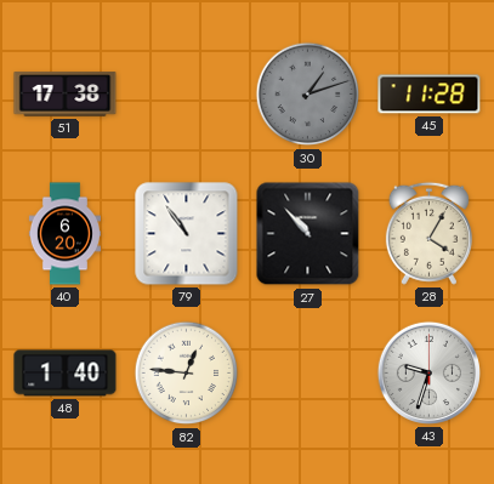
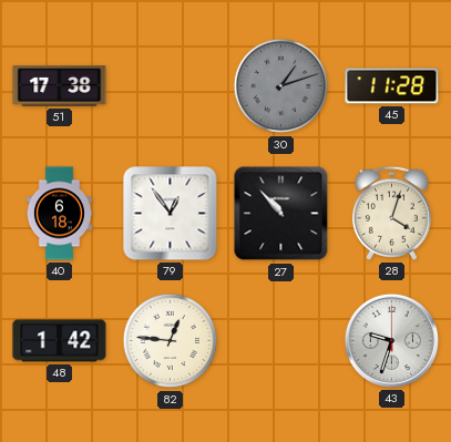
40: 6:20 -> 6:18 (59, 214)
79: 10:54 -> 12:54 (171, 214)
28: 4:05 -> 4:03 (391, 213)
48: 1:40 -> 1:42 (60, 341)
